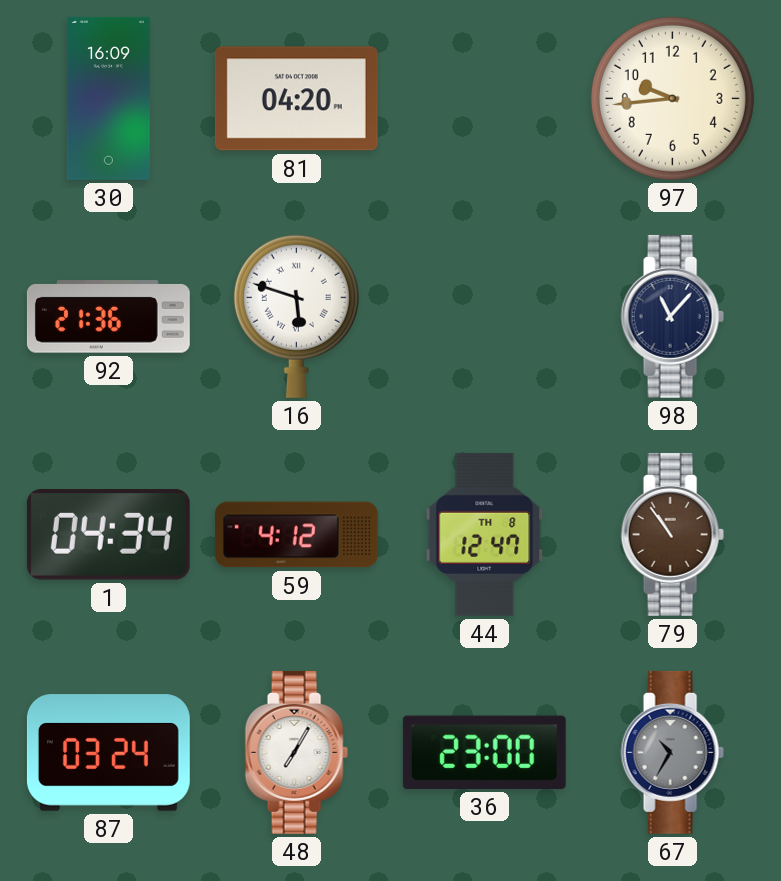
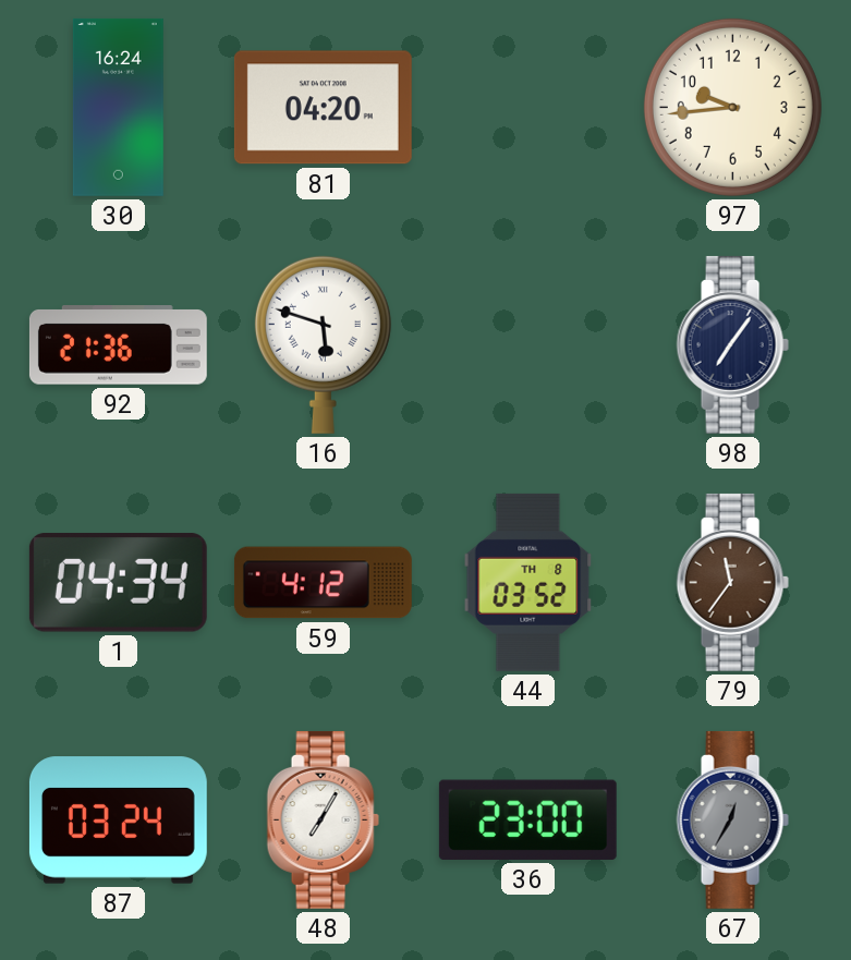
30: 16:09 -> 16:24 (118, 107)
98: 11:07 -> 7:06 (732, 344)
44: 12:47 -> 03:52 (528, 582)
79: 10:54 -> 11:36 (732, 582)
67: 10:35 -> 12:35 (732, 819)
